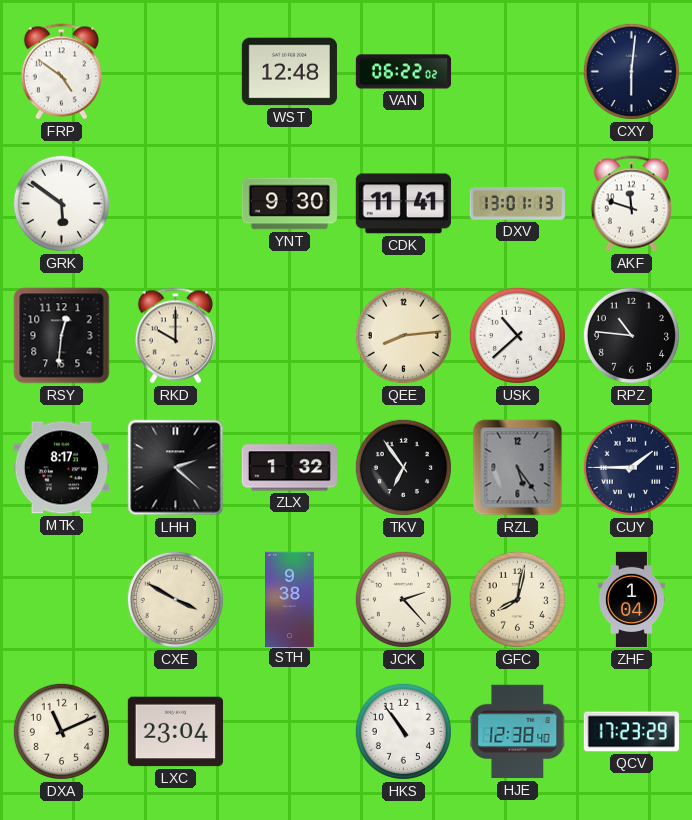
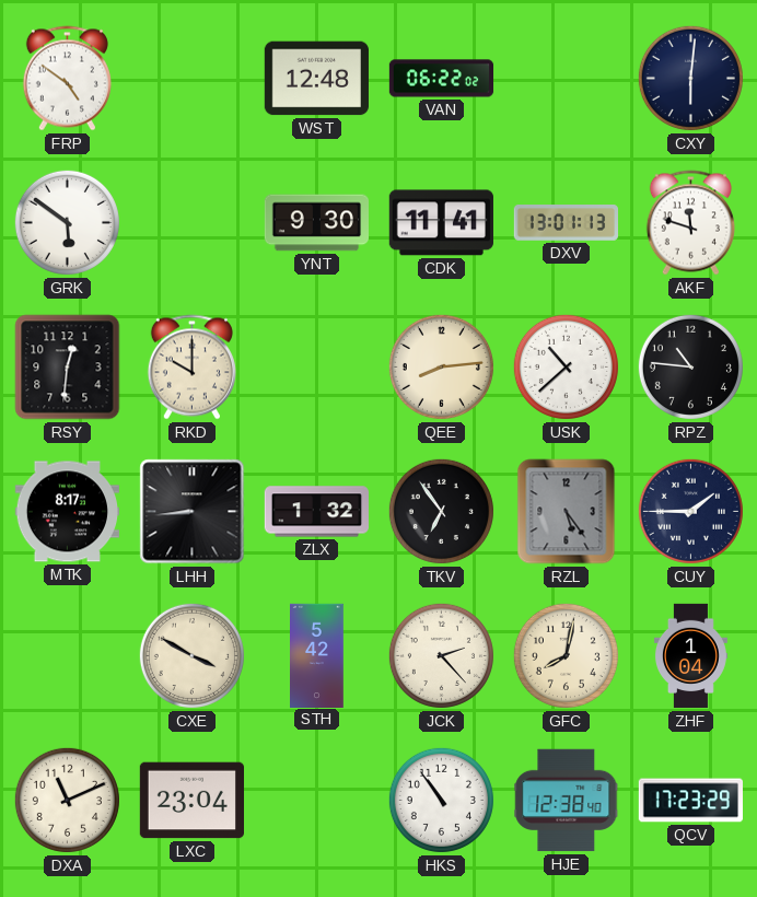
LHH: 2:22 -> 8:44 (193, 512)
STH: 9:38 -> 5:42 (317, 655)
